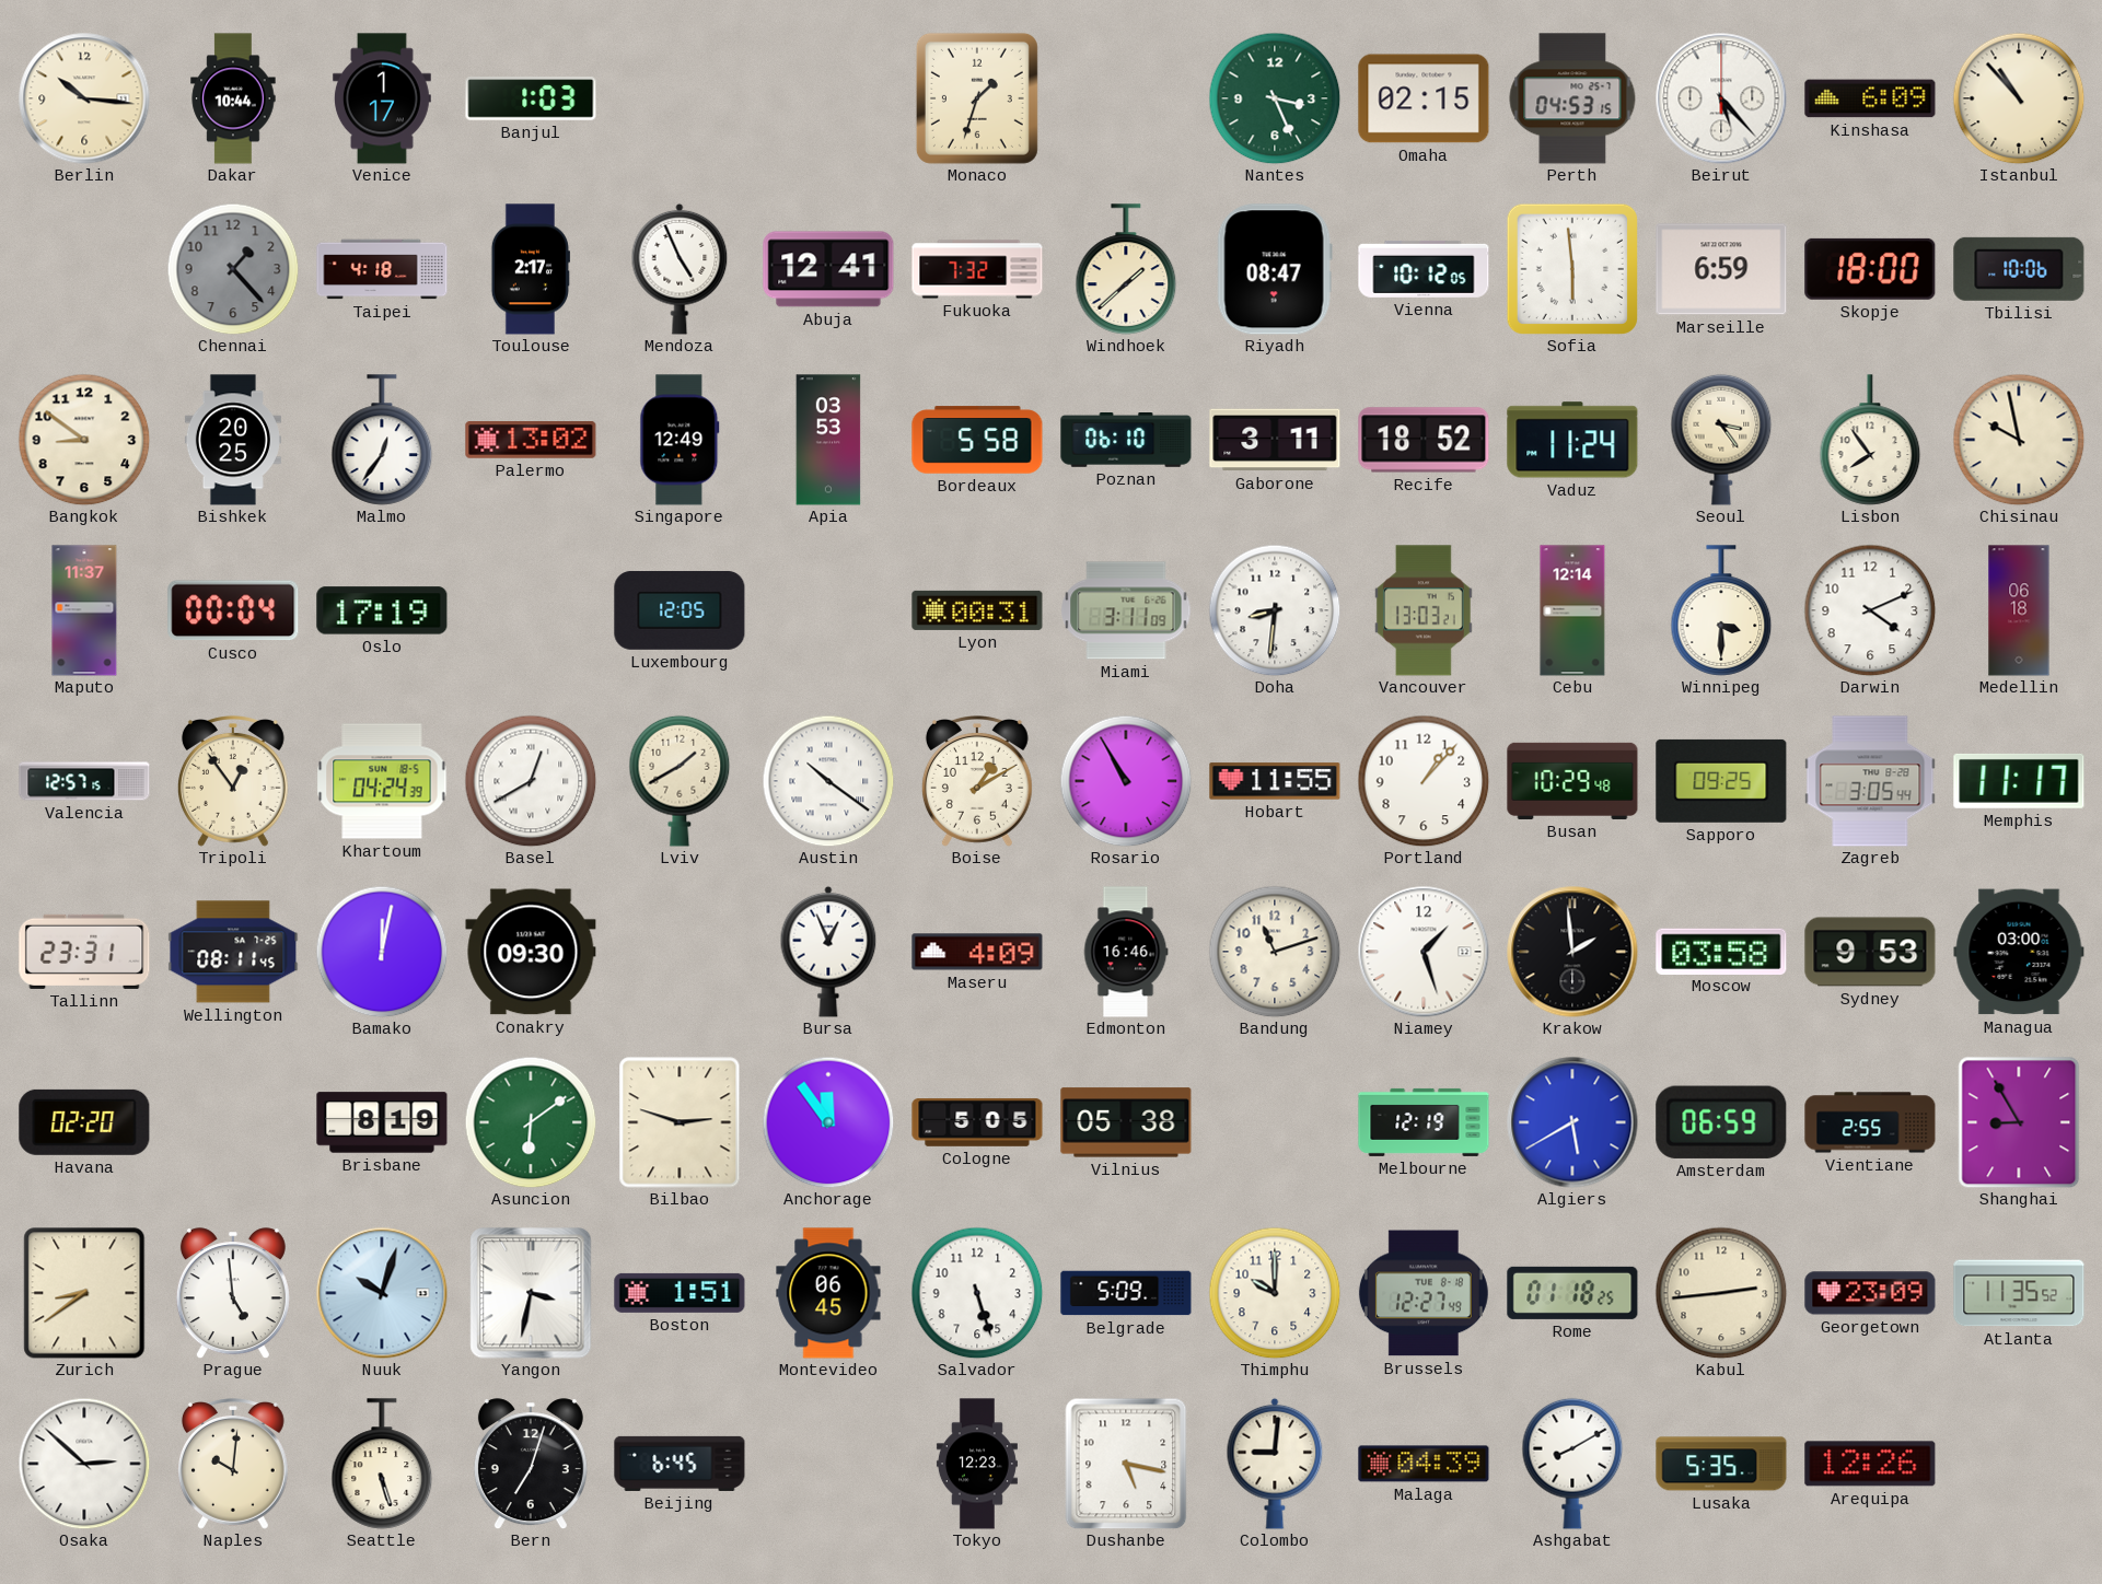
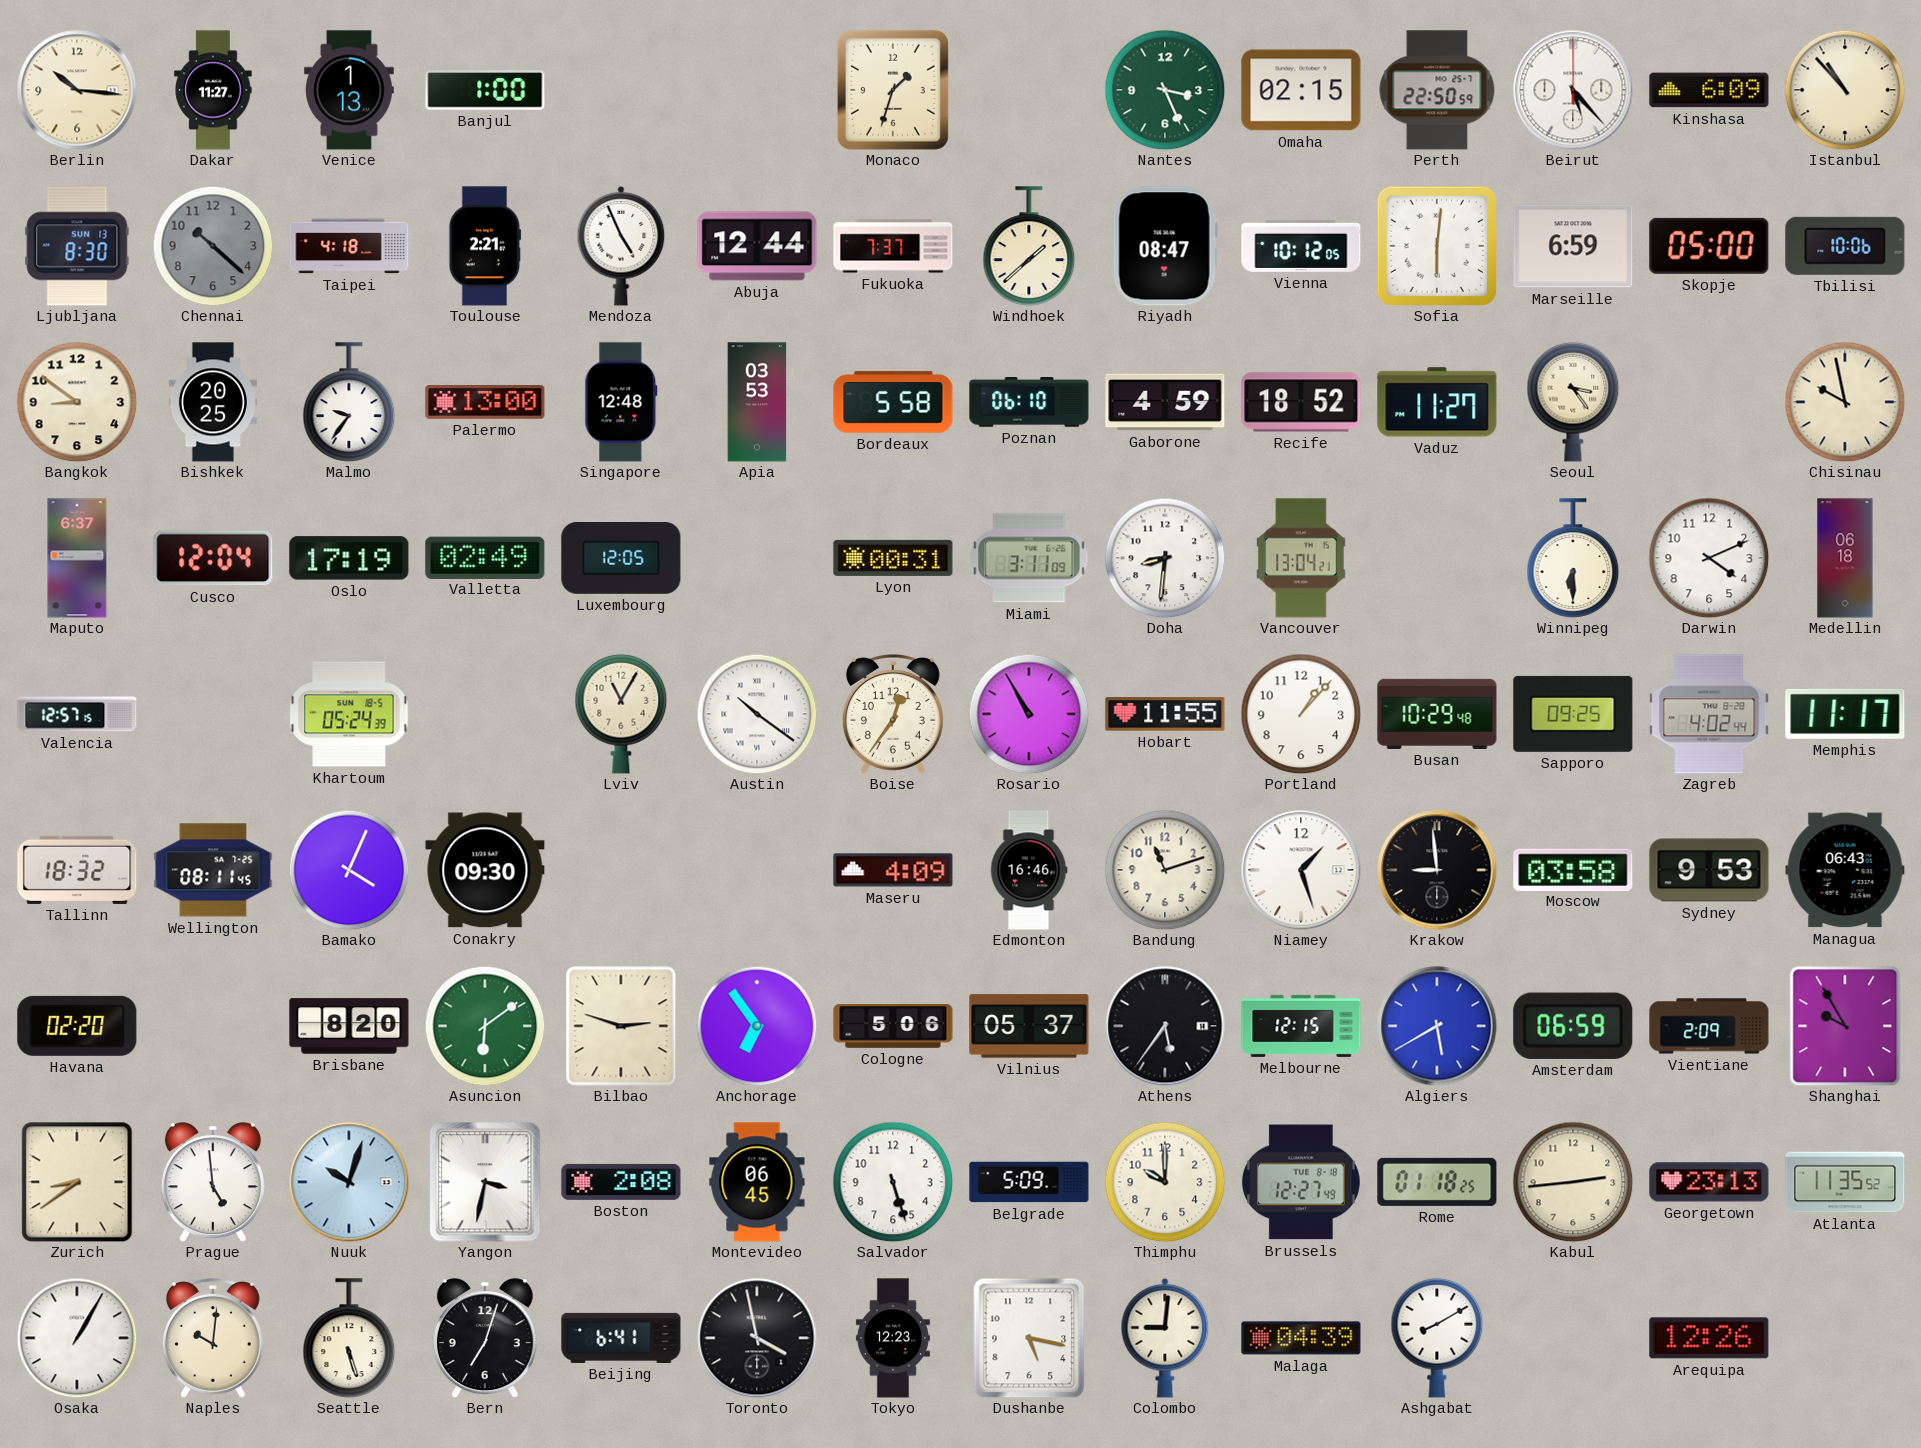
Dakar: 10:44 -> 11:27 (213, 90)
Venice: 1:17 -> 1:13 (349, 90)
Banjul: 1:03 -> 1:00 (485, 90)
Perth: 04:53 -> 22:50 (1437, 90)
Ljubljana: none -> 8:30 (77, 246)
Chennai: 1:23 -> 10:22 (213, 246)
Toulouse: 2:17 -> 2:21 (485, 246)
Abuja: 12:41 -> 12:44 (757, 246)
Fukuoka: 7:32 -> 7:37 (893, 246)
Sofia: 5:59 -> 6:01 (1436, 245)
Skopje: 18:00 -> 05:00 (1709, 246)
Malmo: 12:36 -> 9:36 (349, 402)
Palermo: 13:02 -> 13:00 (485, 403)
Singapore: 12:49 -> 12:48 (621, 402)
Gaborone: 3:11 -> 4:59 (1165, 402)
Vaduz: 11:24 -> 11:27 (1437, 402)
Lisbon: 7:54 -> none (1870, 440)
Maputo: 11:37 -> 6:37 (77, 558)
Cusco: 00:04 -> 12:04 (213, 558)
Valletta: none -> 02:49 (485, 557)
Vancouver: 13:03 -> 13:04 (1301, 558)
Cebu: 12:14 -> none (1572, 610)
Winnipeg: 3:30 -> 6:30 (1573, 558)
Tripoli: 12:54 -> none (233, 782)
Khartoum: 04:24 -> 05:24 (349, 714)
Basel: 12:40 -> none (531, 781)
Lviv: 1:40 -> 11:05 (621, 714)
Boise: 1:10 -> 12:36 (893, 715)
Zagreb: 3:05 -> 4:02 (1709, 714)
Tallinn: 23:31 -> 18:32 (77, 870)
Bamako: 12:02 -> 4:04 (349, 870)
Bursa: 12:56 -> none (828, 952)
Krakow: 1:59 -> 8:59 (1437, 870)
Managua: 03:00 -> 06:43 (1845, 870)
Brisbane: 8:19 -> 8:20 (349, 1026)
Anchorage: 11:54 -> 6:54 (757, 1026)
Cologne: 5:05 -> 5:06 (893, 1026)
Vilnius: 05:38 -> 05:37 (1029, 1026)
Athens: none -> 5:36 (1165, 1026)
Melbourne: 12:19 -> 12:15 (1301, 1026)
Vientiane: 2:55 -> 2:09 (1709, 1026)
Shanghai: 8:55 -> 9:55 (1845, 1026)
Boston: 1:51 -> 2:08 (621, 1182)
Georgetown: 23:09 -> 23:13 (1709, 1182)
Osaka: 2:52 -> 1:05 (77, 1338)
Beijing: 6:45 -> 6:41 (621, 1338)
Toronto: none -> 3:58 (757, 1338)
Lusaka: 5:35 -> none (1721, 1464)
